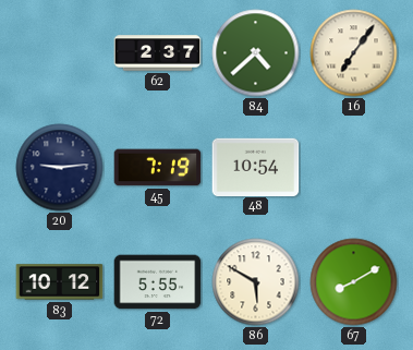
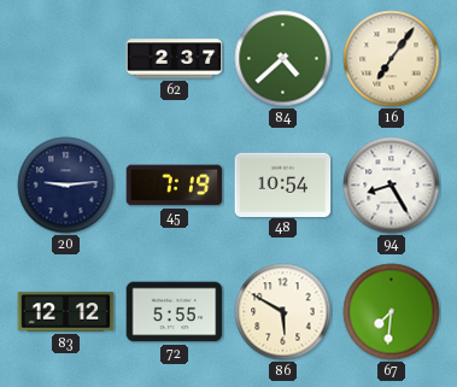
94: none -> 8:25 (392, 186)
83: 10:12 -> 12:12 (66, 312)
67: 8:10 -> 7:31 (392, 312)
